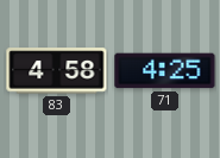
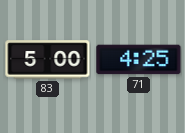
83: 4:58 -> 5:00 (48, 60)
